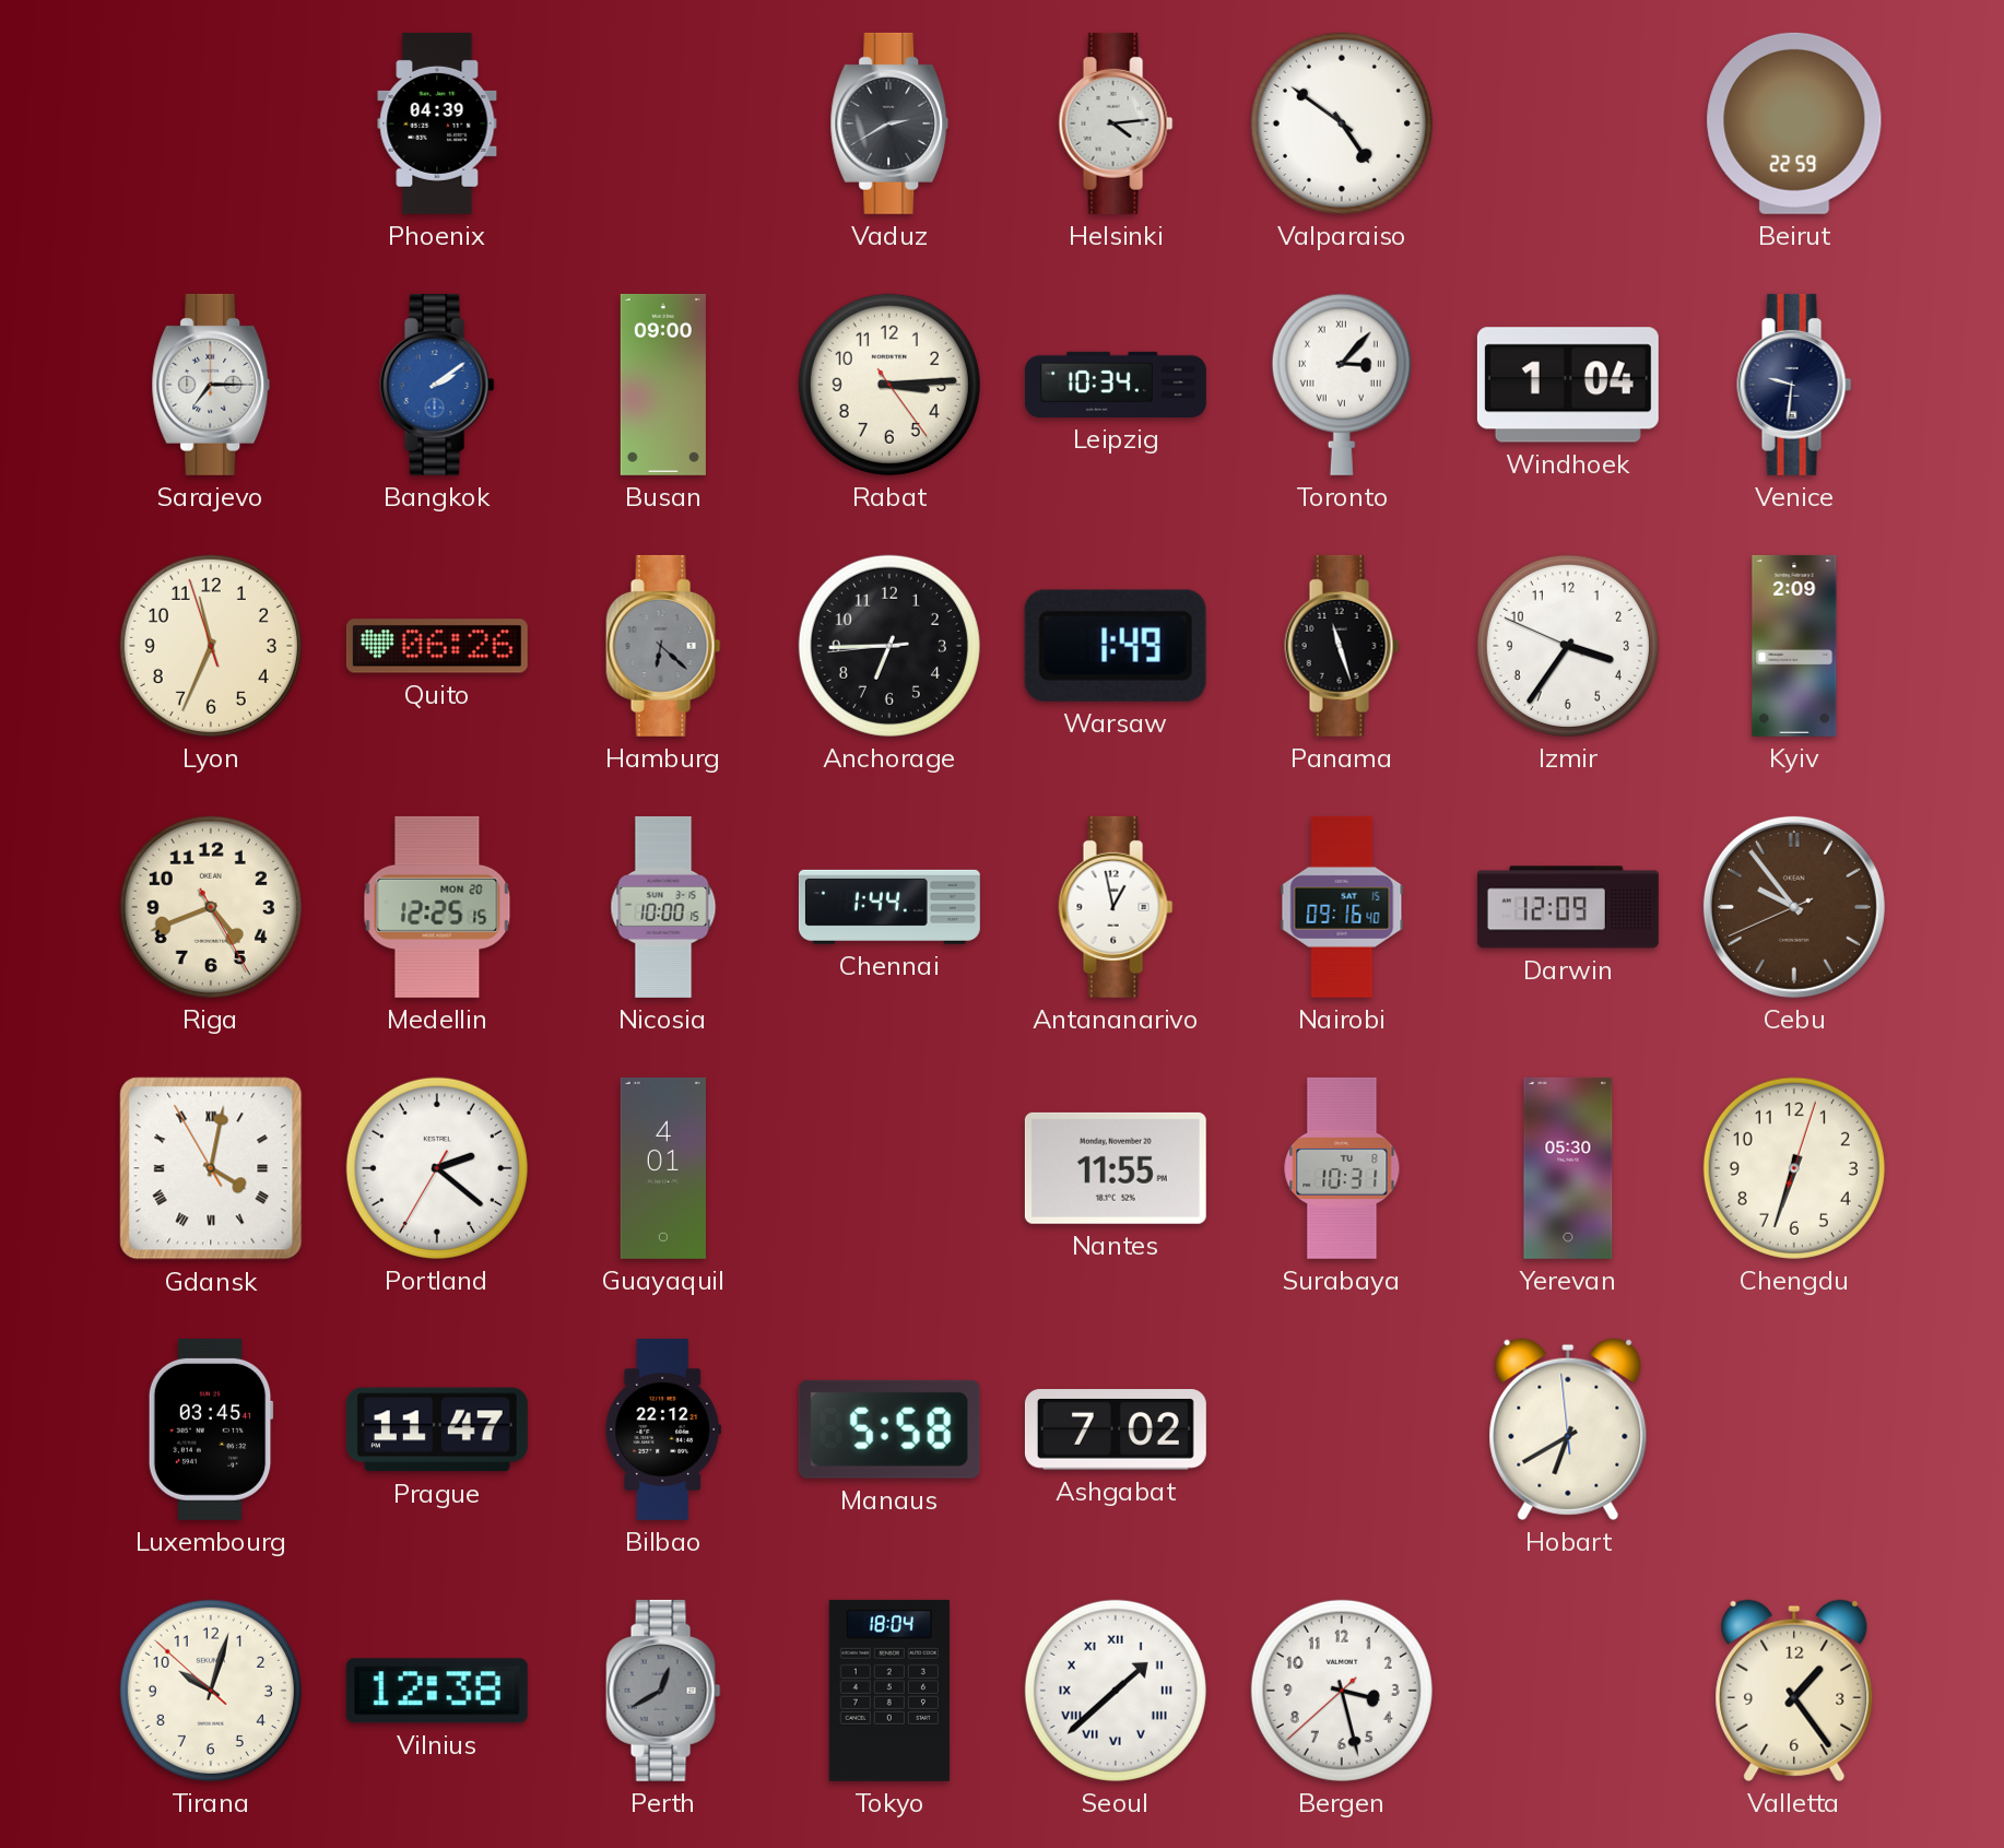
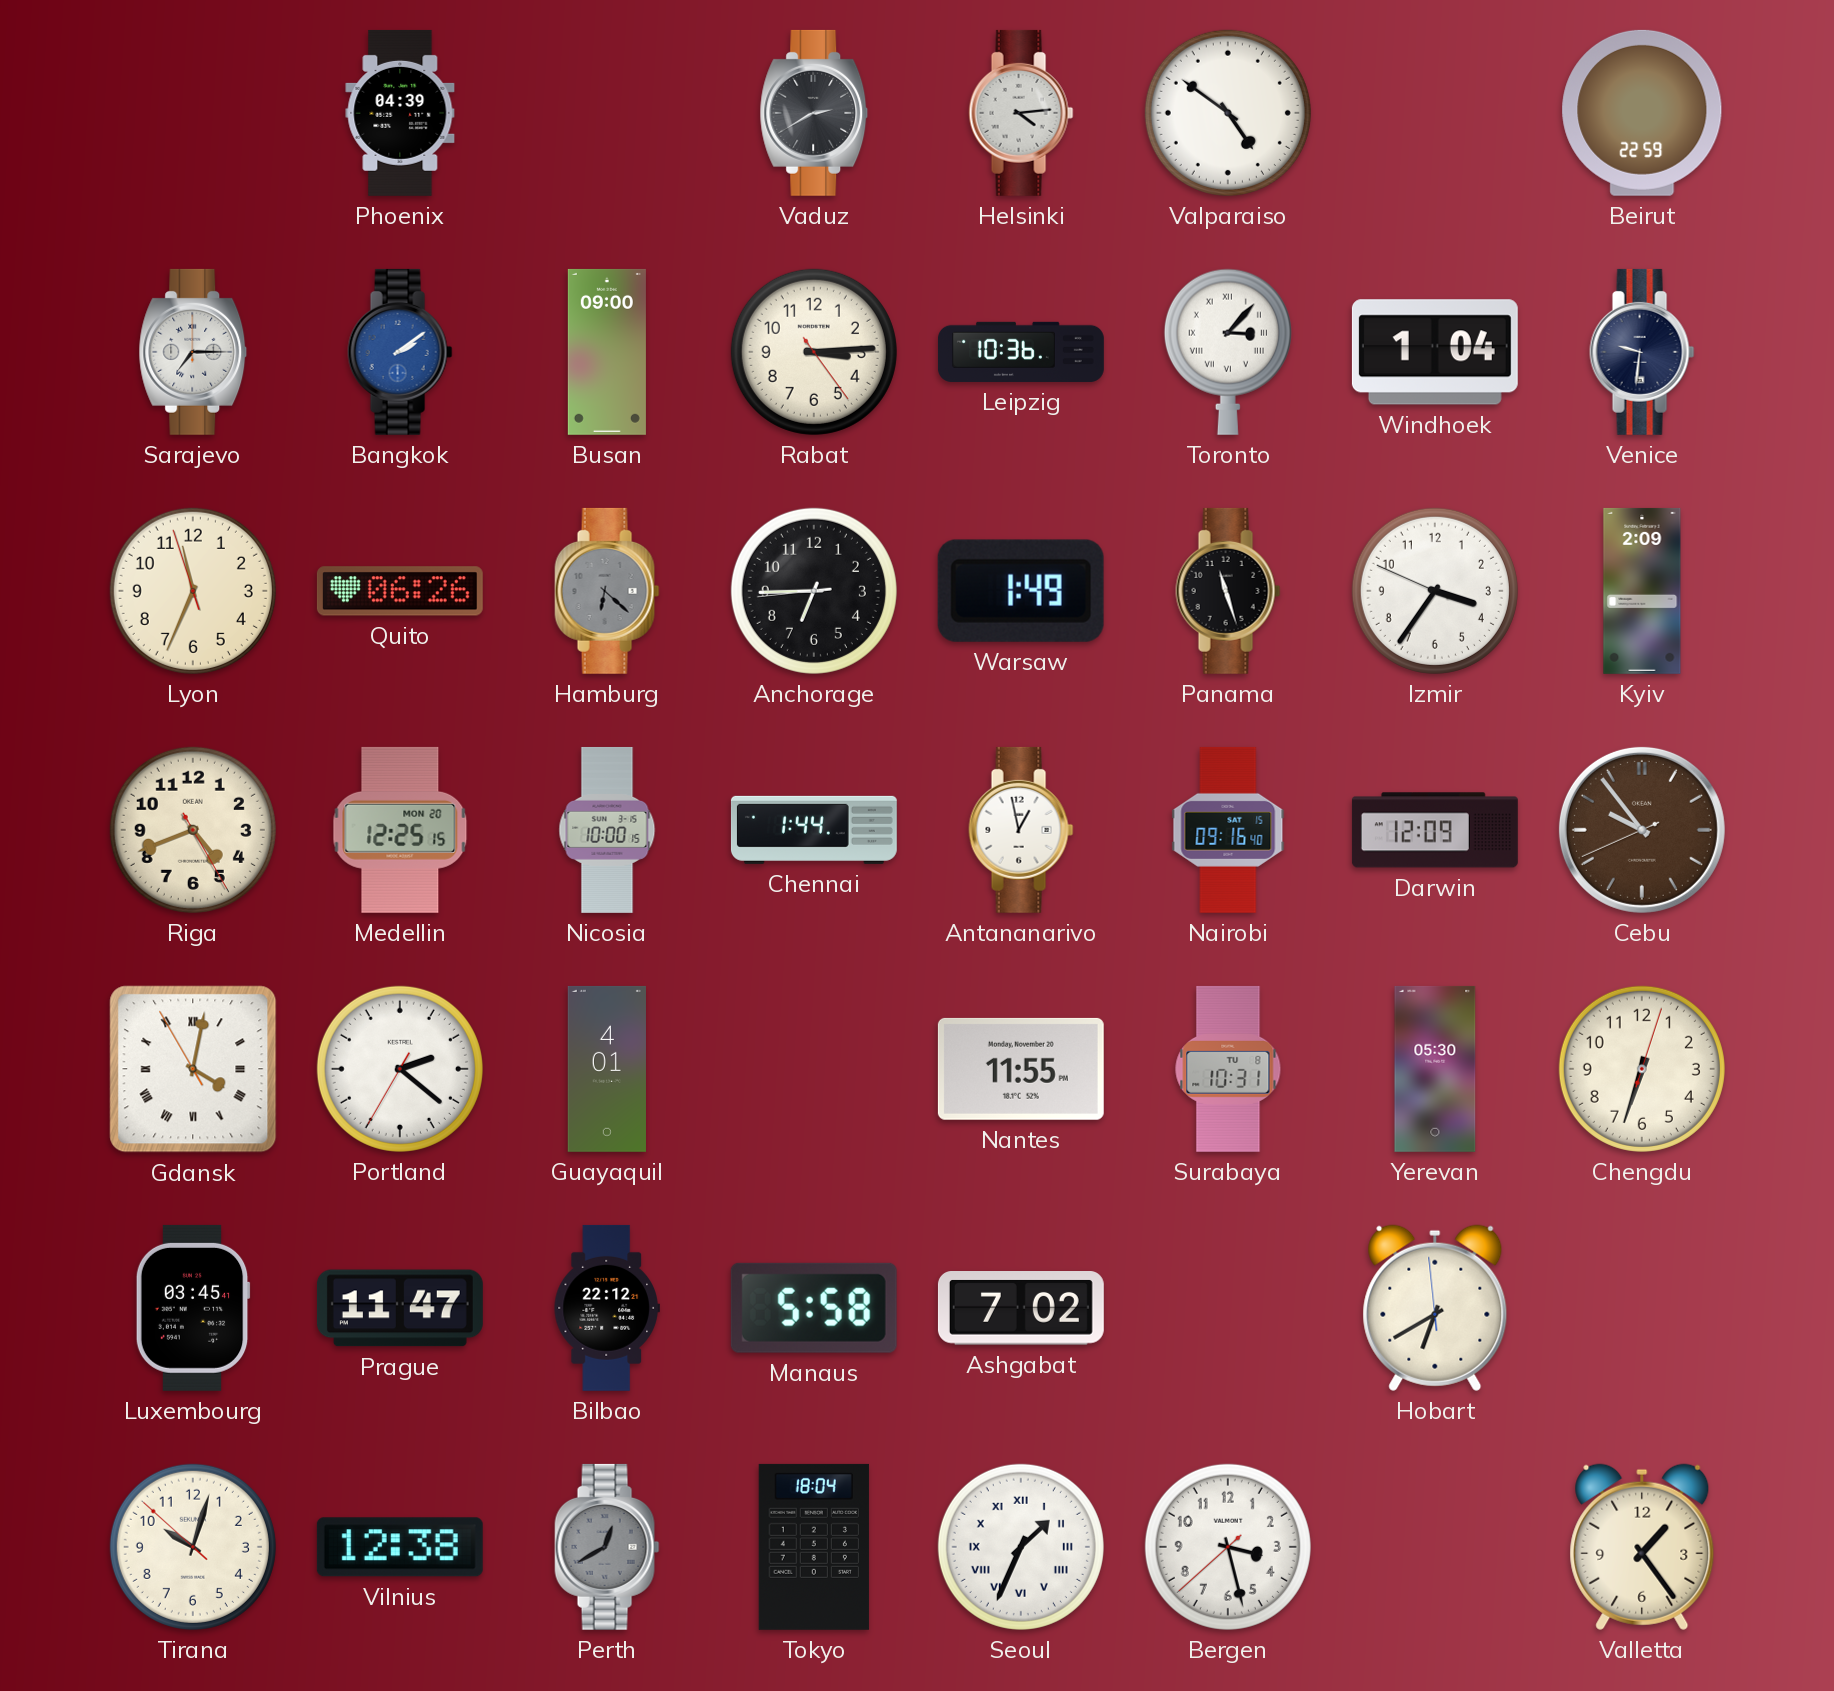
Leipzig: 10:34 -> 10:36 (1021, 352)
Seoul: 1:38 -> 1:34 (1021, 1547)
